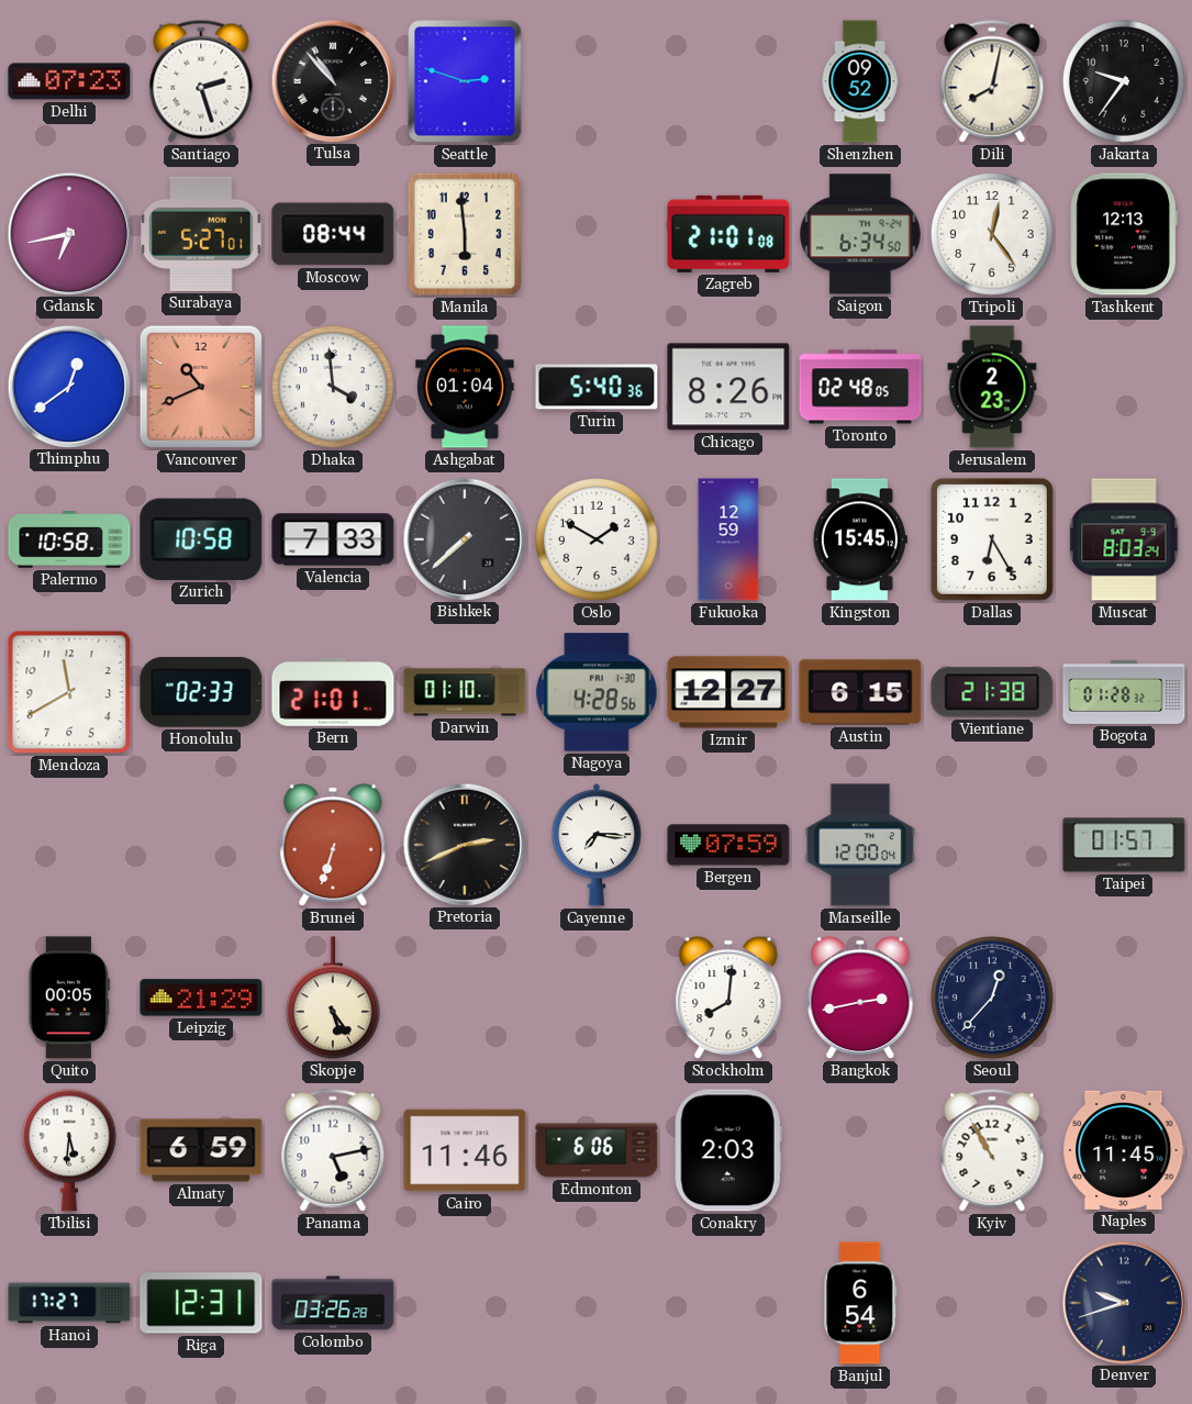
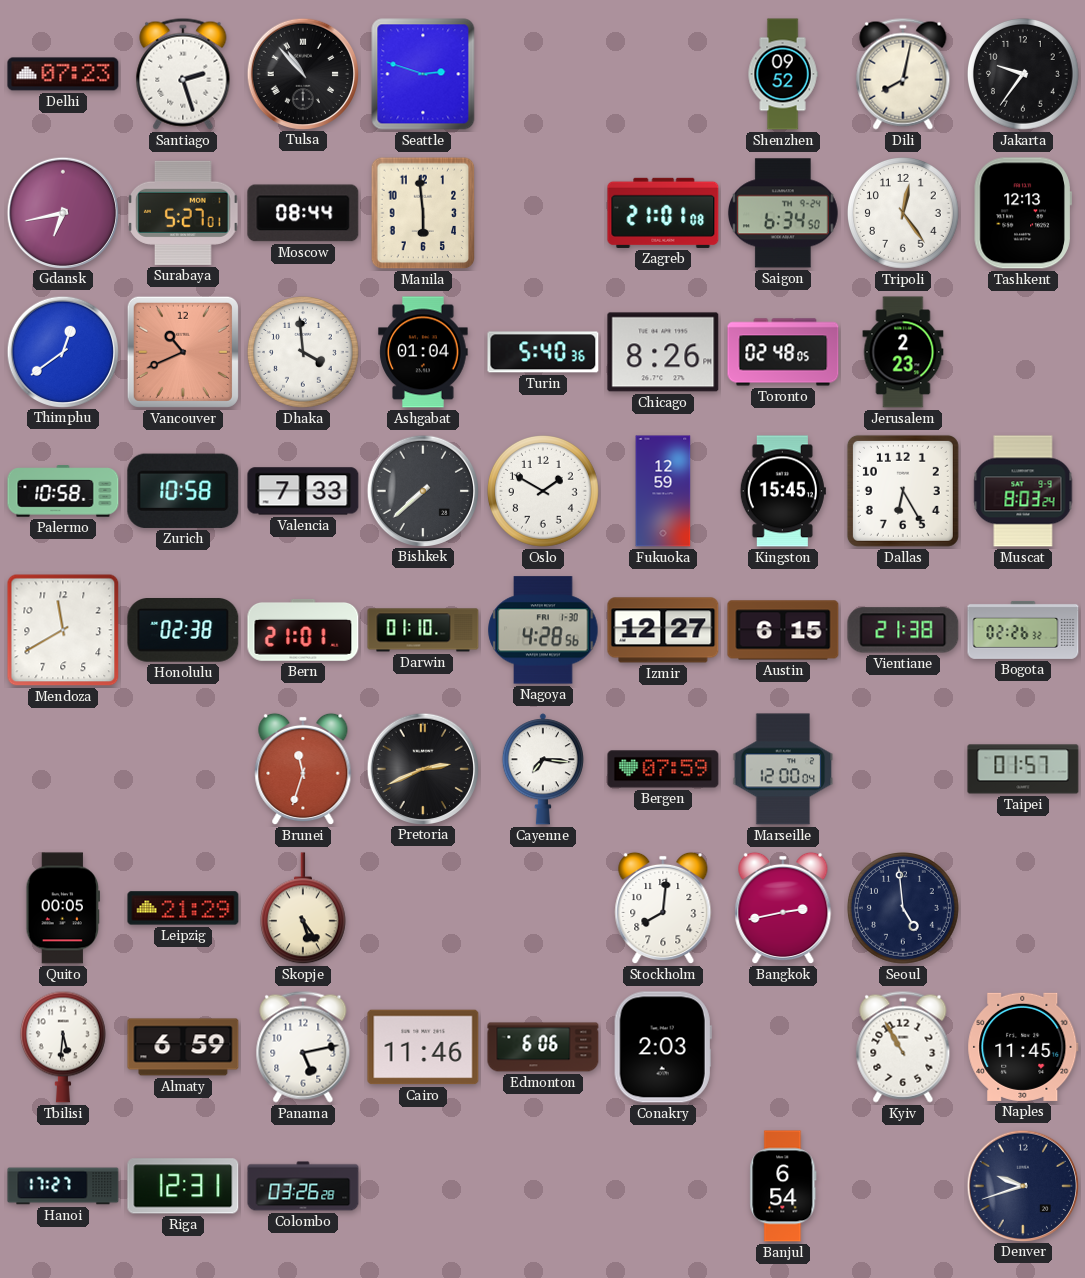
Honolulu: 02:33 -> 02:38 (183, 630)
Bogota: 01:28 -> 02:26 (1023, 630)
Brunei: 6:33 -> 11:33 (303, 769)
Seoul: 12:37 -> 4:59 (904, 909)
